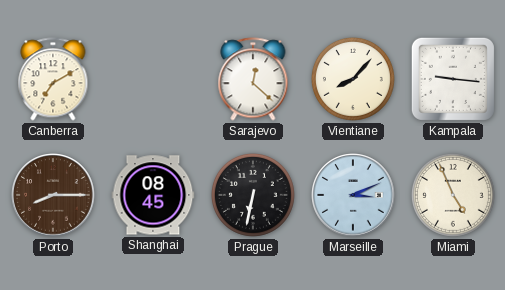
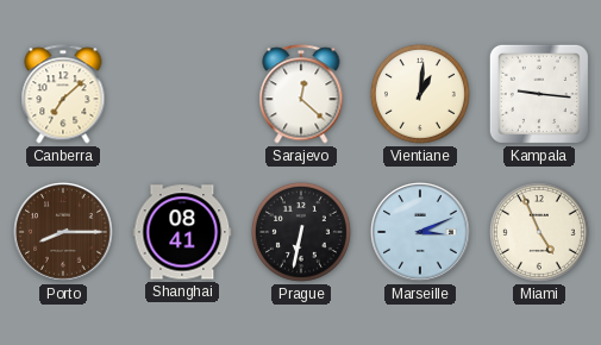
Canberra: 7:10 -> 7:08 (63, 94)
Vientiane: 8:07 -> 1:01 (420, 94)
Shanghai: 08:45 -> 08:41 (182, 232)
